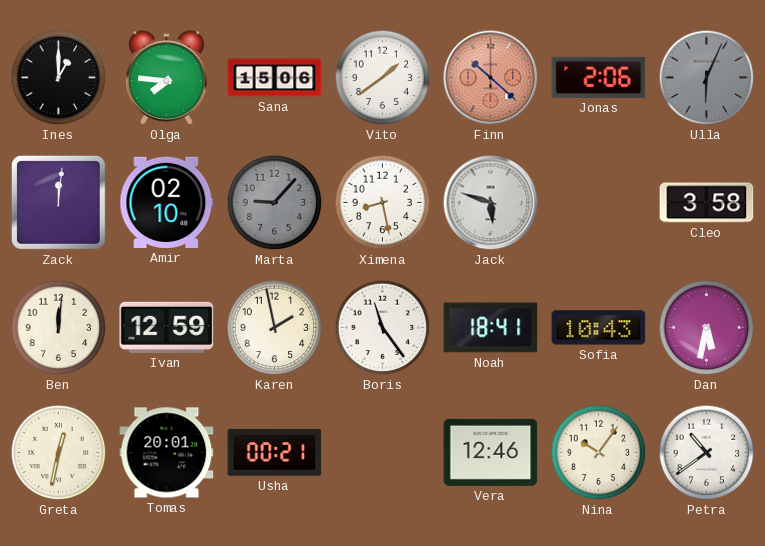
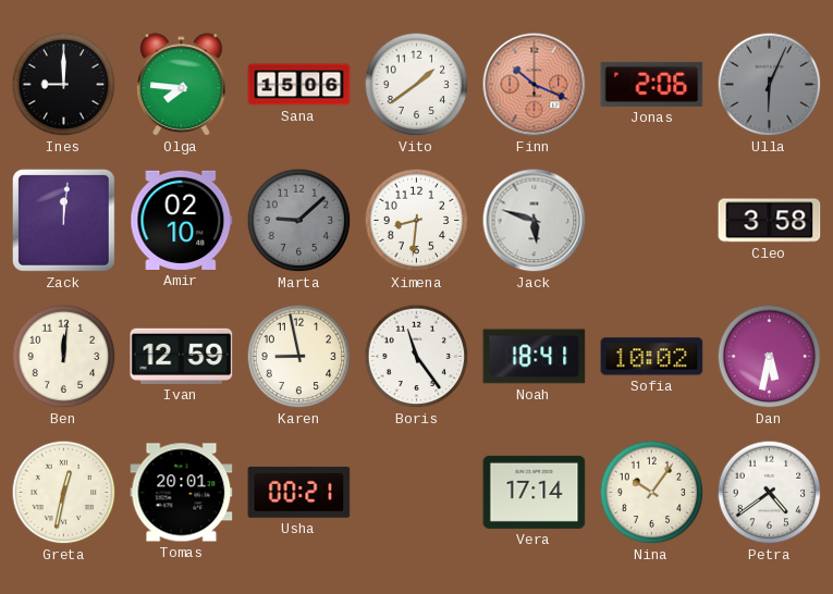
Ines: 1:00 -> 9:00 (64, 85)
Finn: 10:22 -> 10:19 (535, 85)
Marta: 9:07 -> 9:08 (299, 221)
Ximena: 8:28 -> 8:31 (417, 221)
Karen: 1:58 -> 8:58 (299, 357)
Sofia: 10:43 -> 10:02 (652, 357)
Vera: 12:46 -> 17:14 (535, 492)
Petra: 10:39 -> 4:39 (770, 493)
